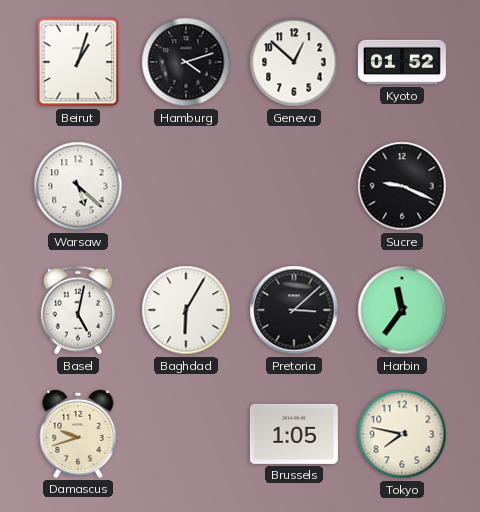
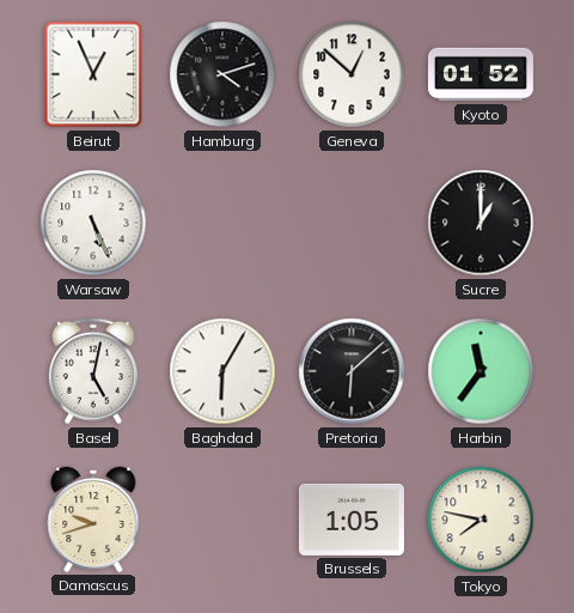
Beirut: 1:03 -> 12:56 (93, 74)
Warsaw: 5:22 -> 5:26 (93, 223)
Sucre: 9:19 -> 1:00 (481, 223)
Pretoria: 3:08 -> 6:08 (352, 371)
